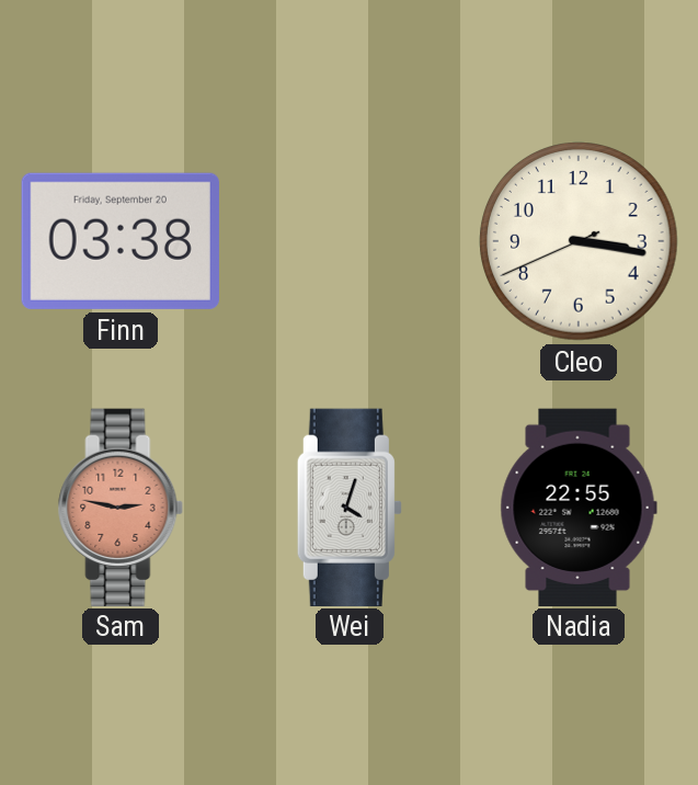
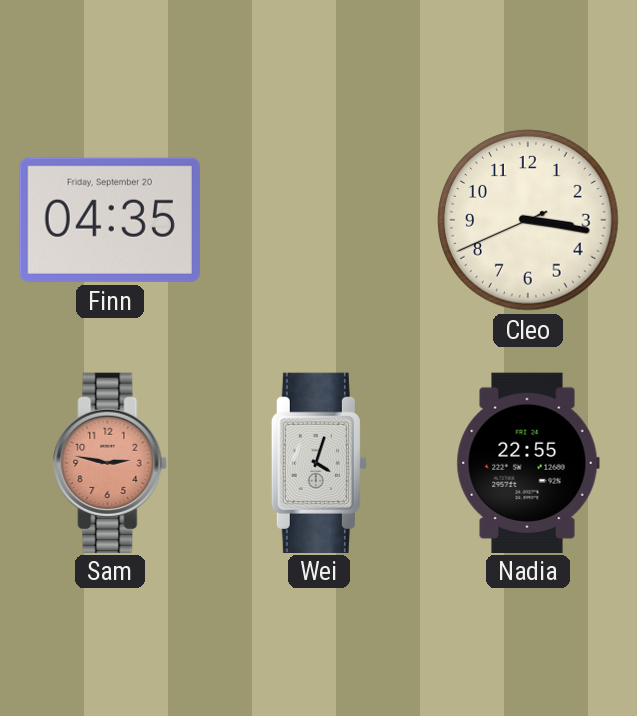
Finn: 03:38 -> 04:35 (110, 220)
